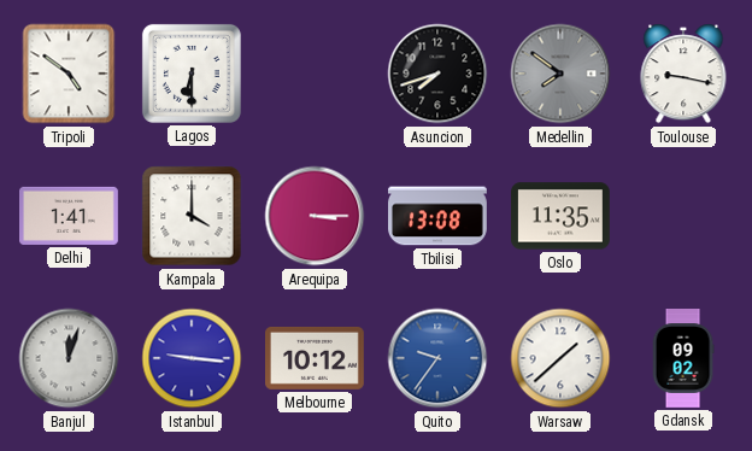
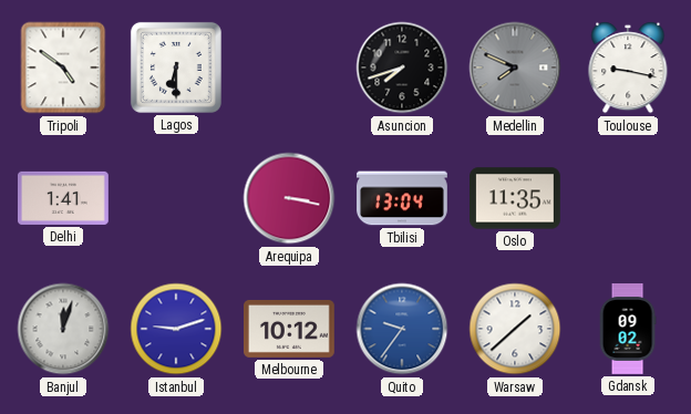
Medellin: 7:51 -> 7:49 (515, 68)
Kampala: 4:00 -> none (192, 216)
Arequipa: 3:15 -> 3:17 (289, 198)
Tbilisi: 13:08 -> 13:04 (403, 198)
Istanbul: 9:16 -> 9:12 (176, 329)
